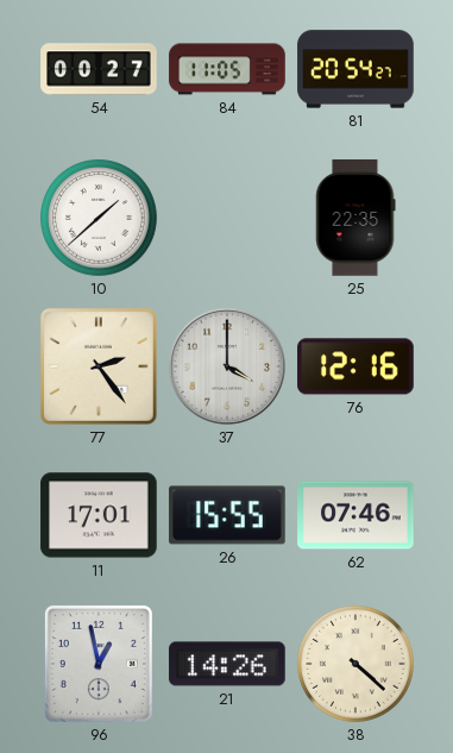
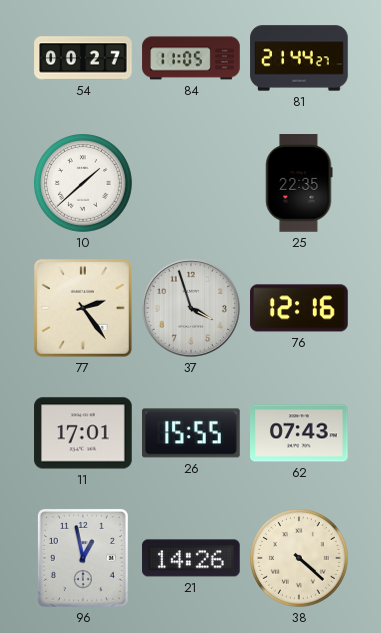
81: 20:54 -> 21:44 (299, 58)
37: 4:00 -> 3:57 (191, 308)
62: 07:46 -> 07:43 (299, 433)
